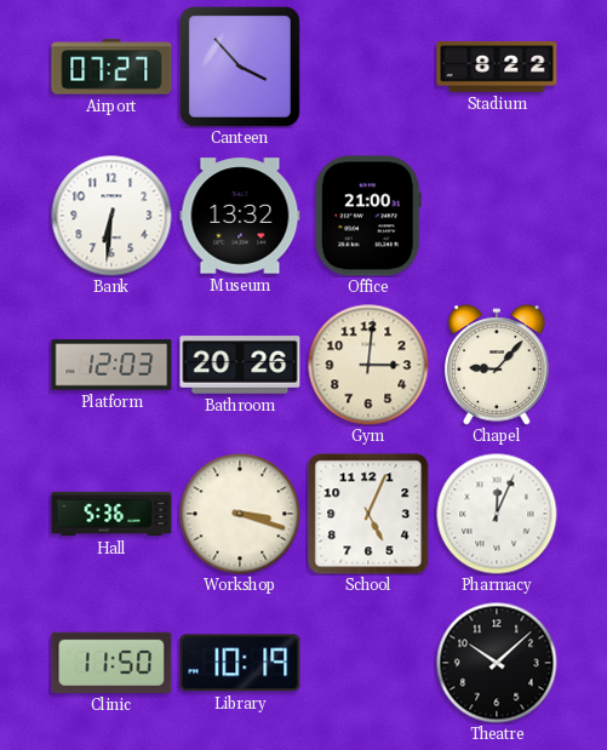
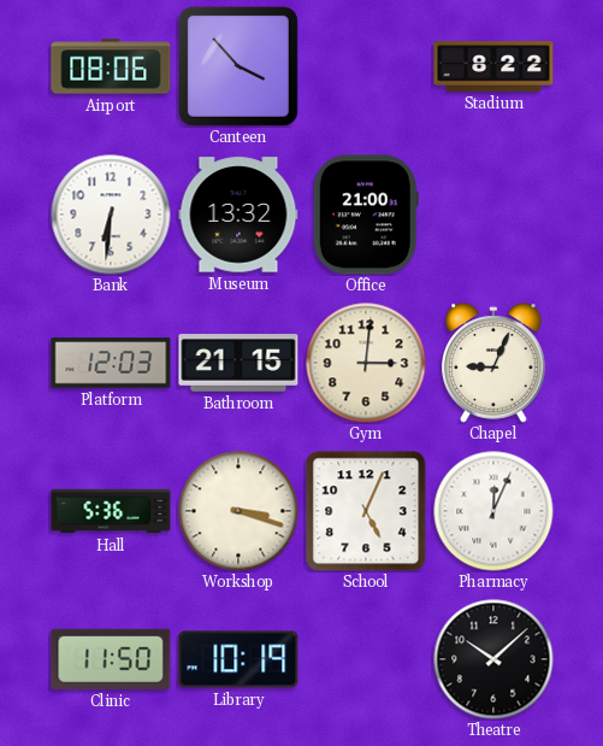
Airport: 07:27 -> 08:06 (111, 66)
Bathroom: 20:26 -> 21:15 (238, 363)
Chapel: 9:07 -> 9:04 (493, 363)
